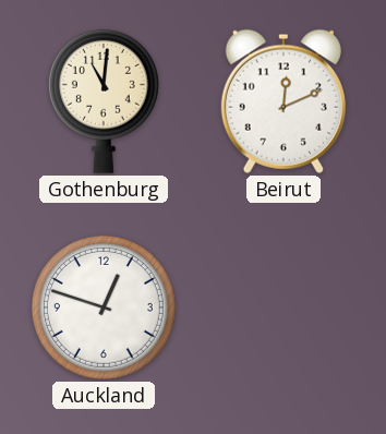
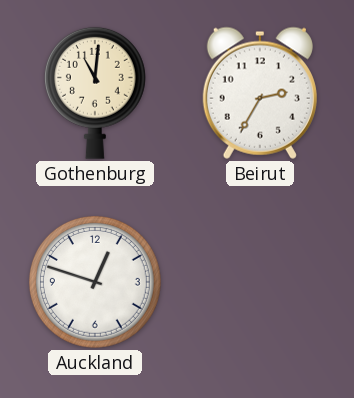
Beirut: 12:11 -> 2:35 (260, 93)
